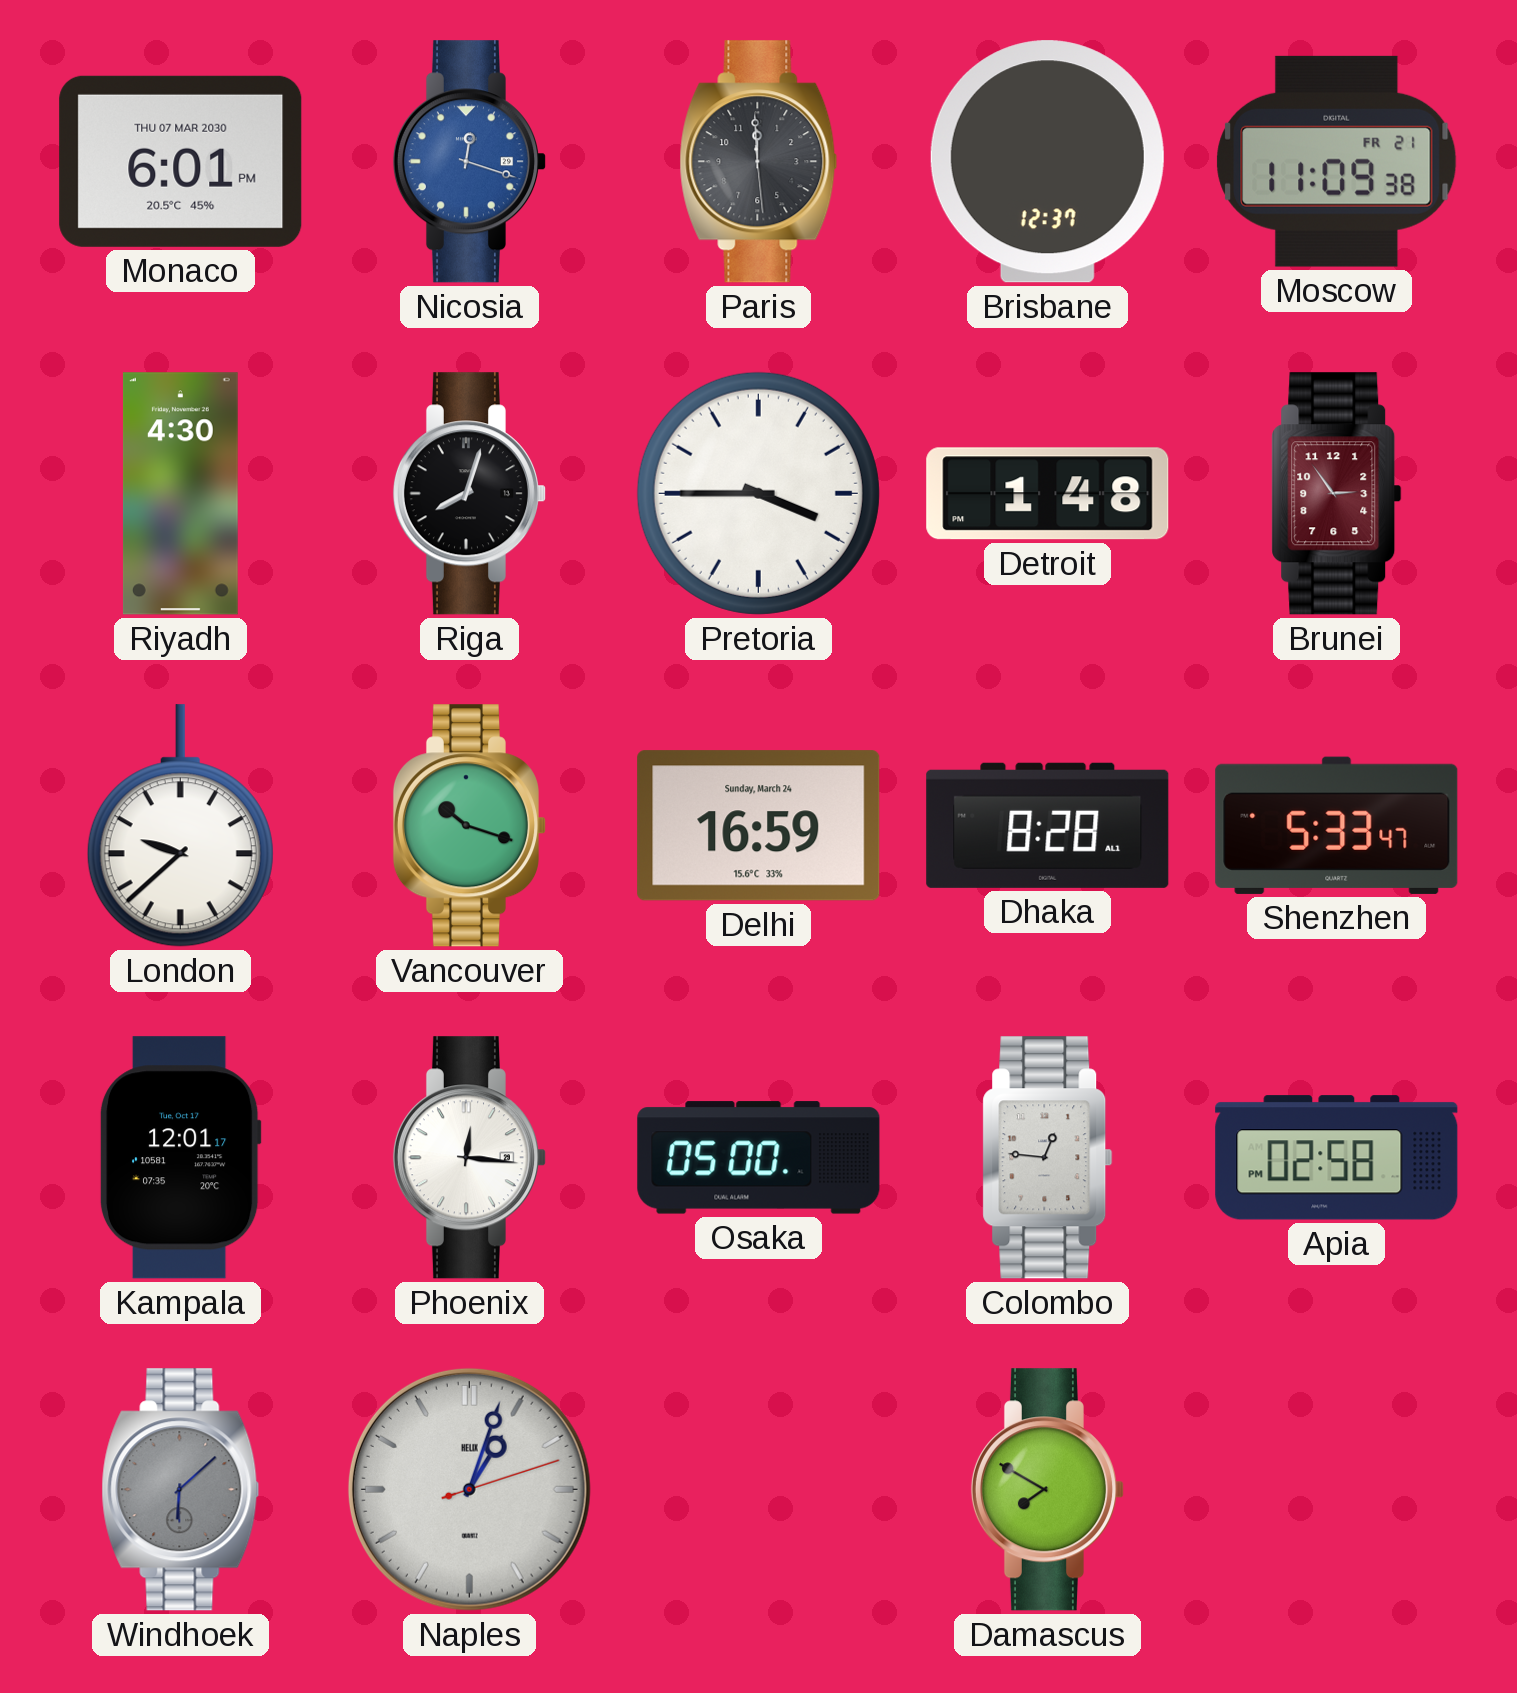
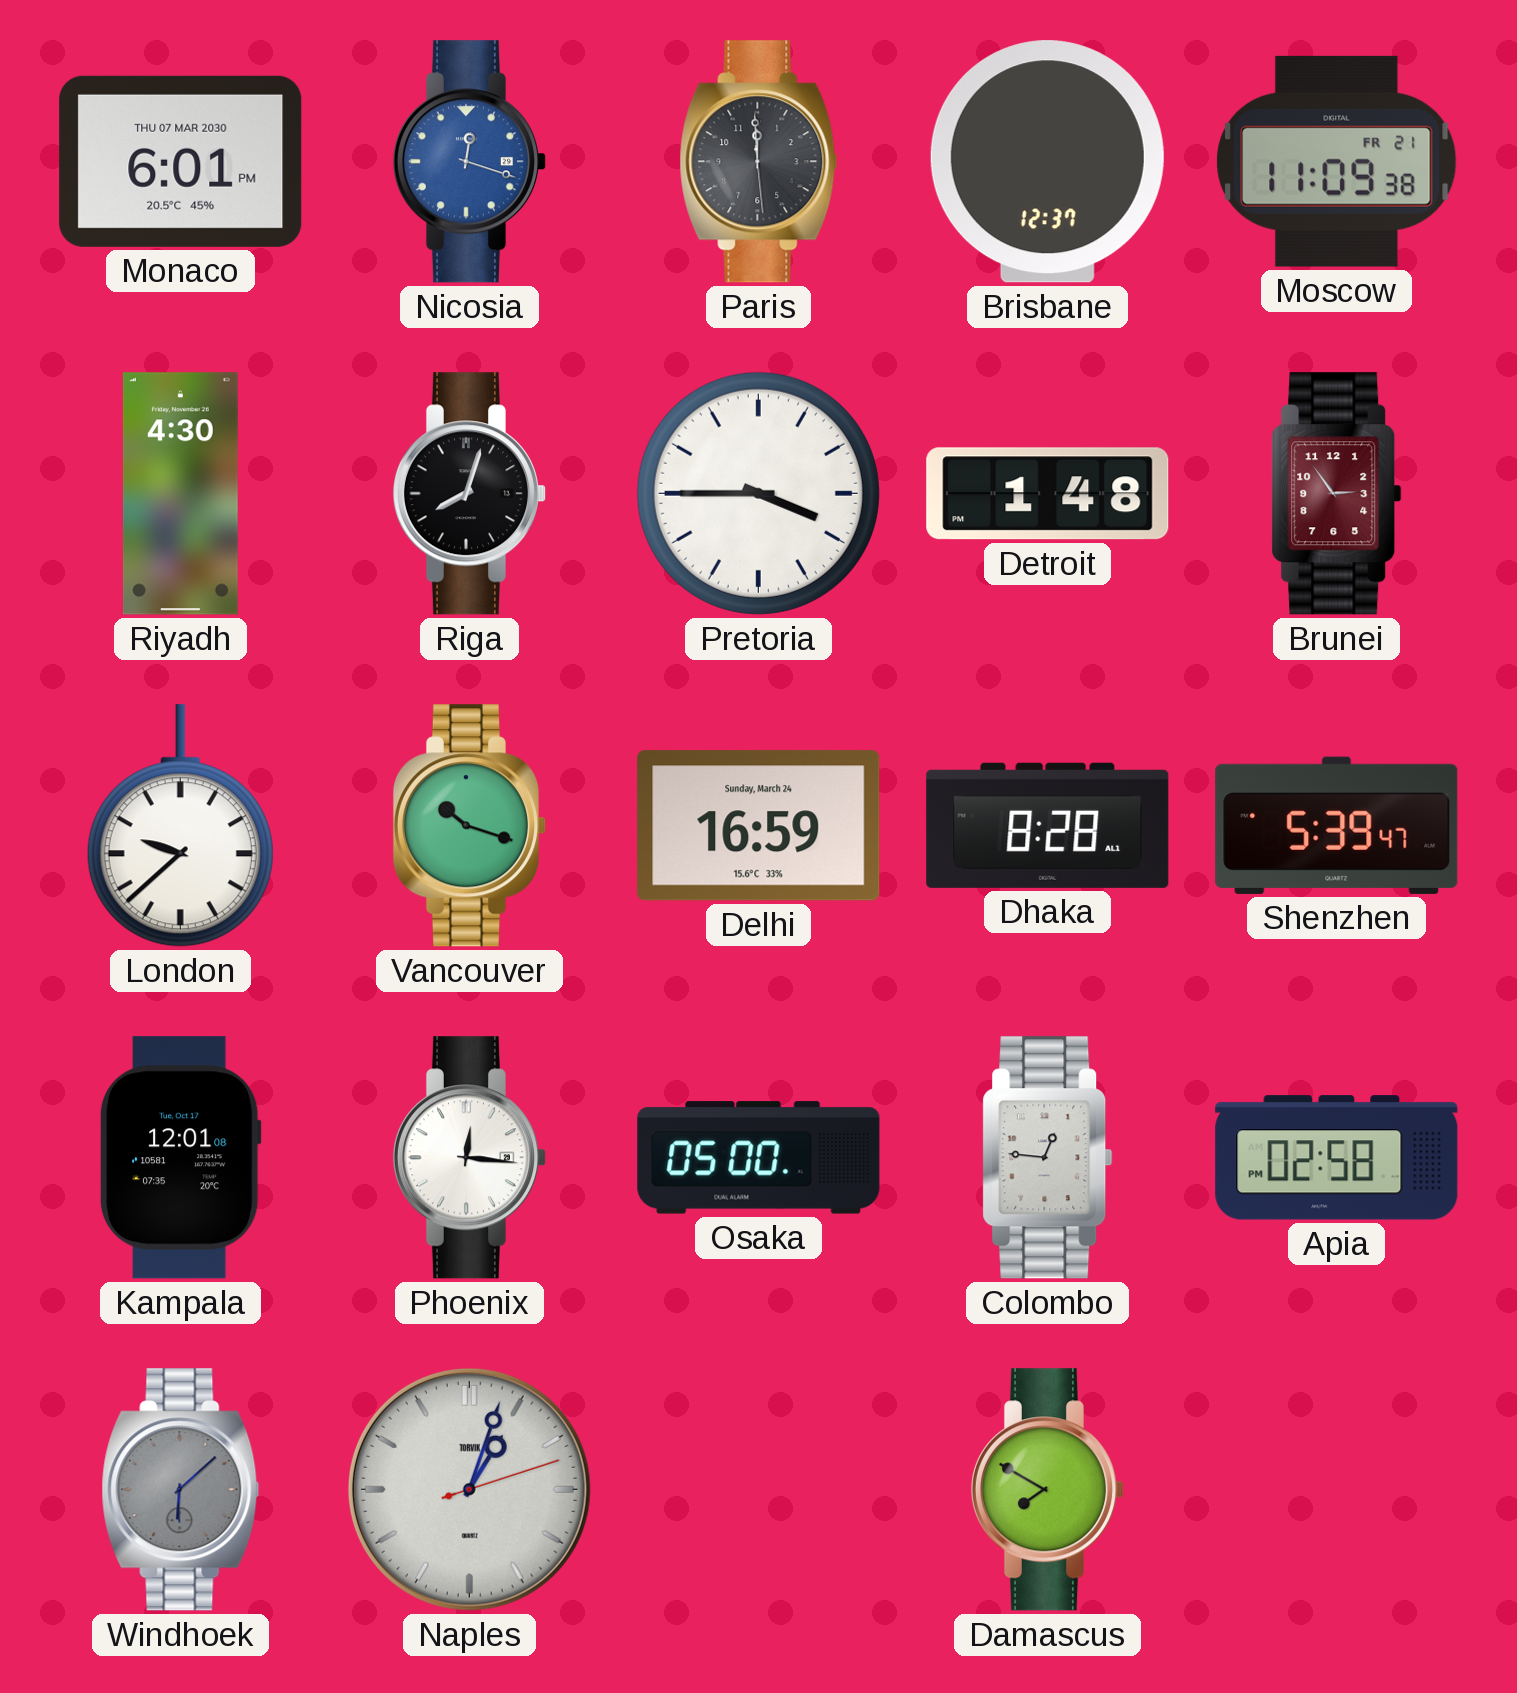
Shenzhen: 5:33 -> 5:39 (1337, 825)
Kampala: 12:01:17 -> 12:01:08 (180, 1158)
Naples brand: HELIX -> TORVIK (469, 1489)
